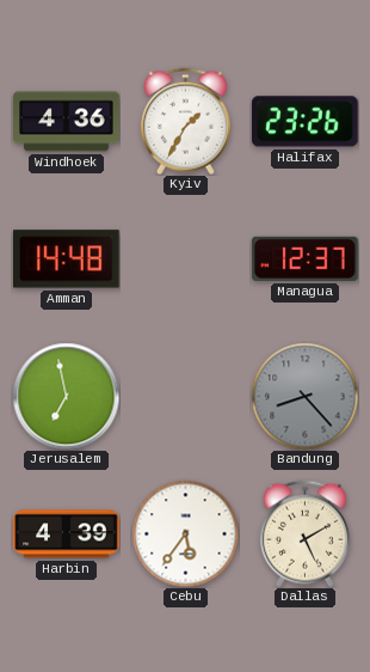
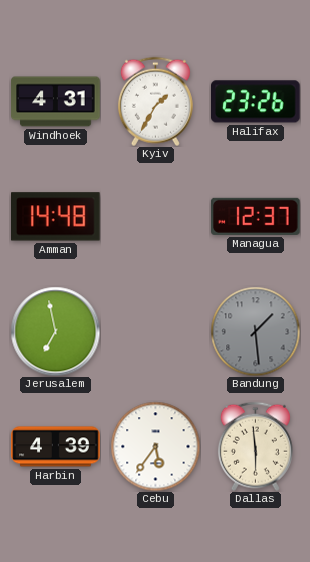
Windhoek: 4:36 -> 4:31 (56, 102)
Bandung: 8:23 -> 1:29 (255, 331)
Dallas: 5:10 -> 5:59 (255, 446)
